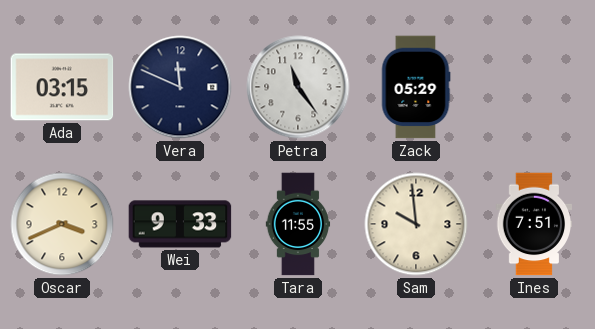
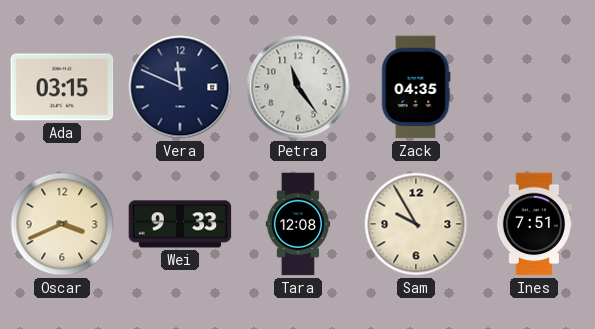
Zack: 05:29 -> 04:35 (416, 87)
Tara: 11:55 -> 12:08 (298, 224)
Sam: 9:59 -> 9:55 (416, 224)
